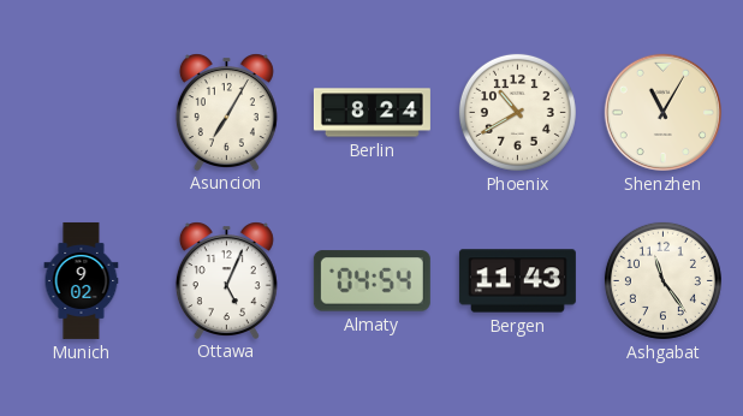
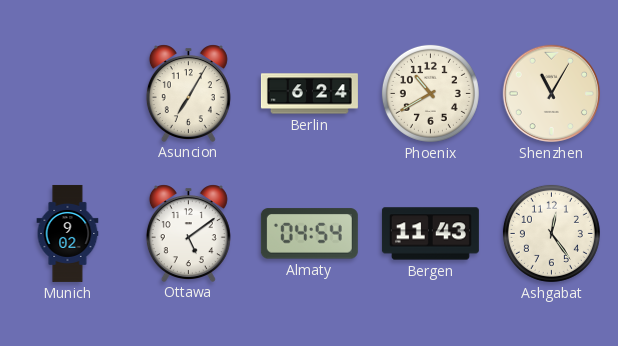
Berlin: 8:24 -> 6:24 (309, 94)
Ottawa: 5:04 -> 5:09 (188, 233)
Ashgabat: 11:24 -> 12:24 (551, 233)
